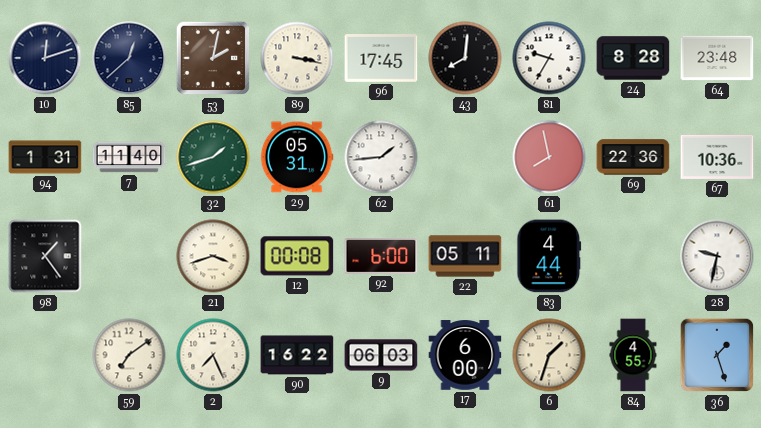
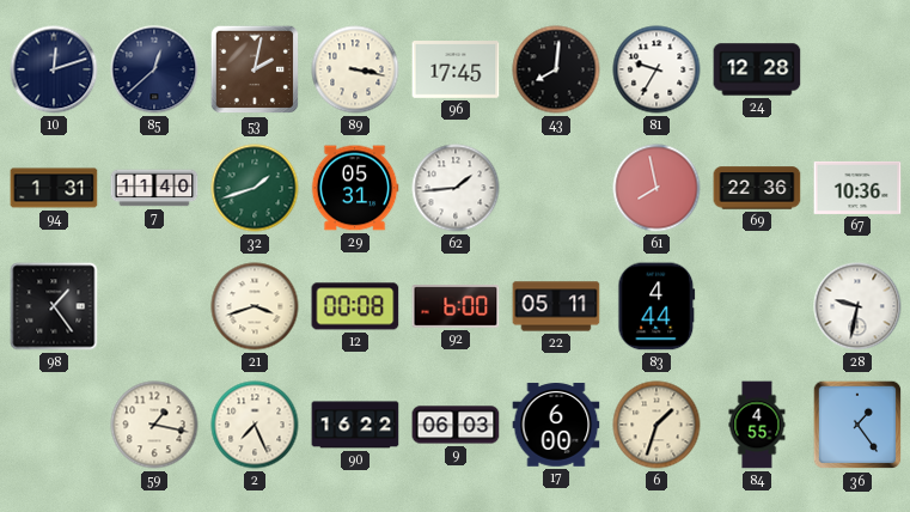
24: 8:28 -> 12:28 (757, 69)
64: 23:48 -> none (717, 58)
59: 7:09 -> 1:17 (154, 425)
36: 1:27 -> 1:24 (857, 425)
